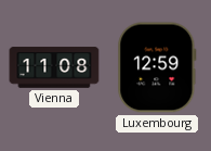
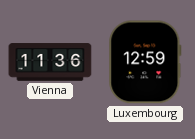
Vienna: 11:08 -> 11:36 (50, 62)
